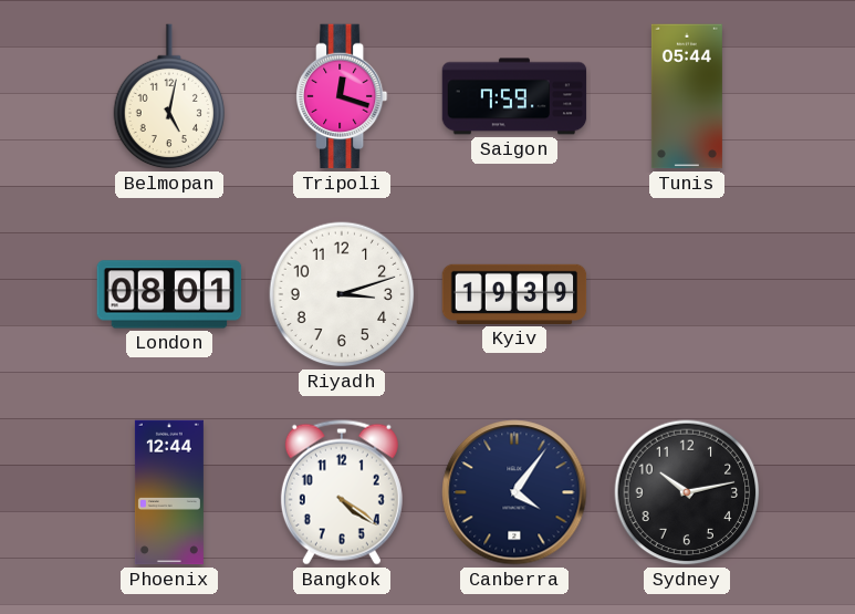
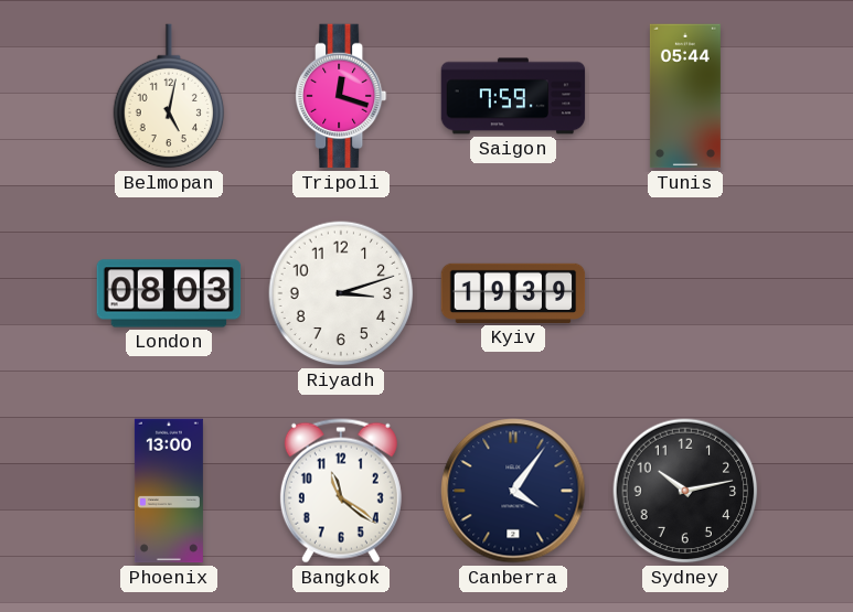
London: 08:01 -> 08:03 (169, 293)
Phoenix: 12:44 -> 13:00 (169, 491)
Bangkok: 4:21 -> 11:21 (341, 491)
